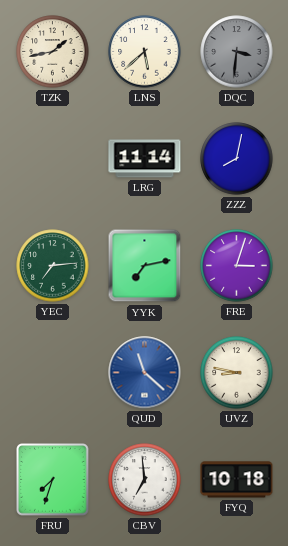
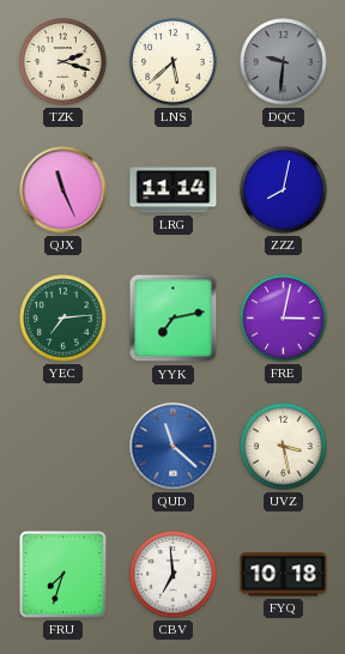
TZK: 1:43 -> 2:18 (63, 62)
DQC: 3:31 -> 9:31 (284, 62)
QJX: none -> 11:26 (63, 190)
FRE: 3:03 -> 3:02 (284, 319)
UVZ: 8:47 -> 3:28 (284, 447)
